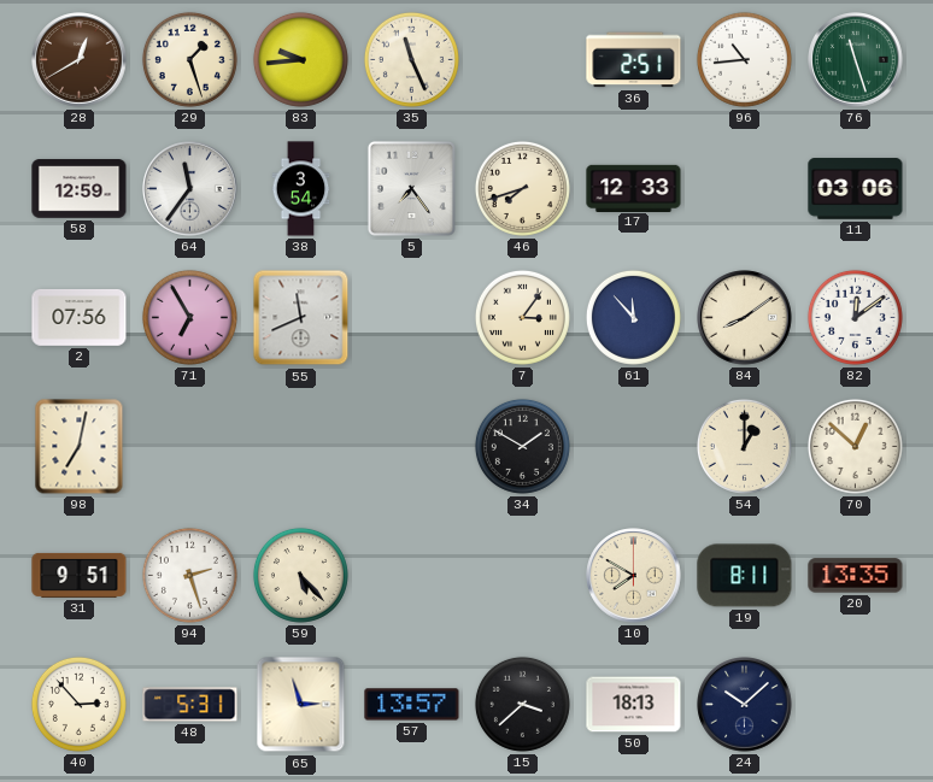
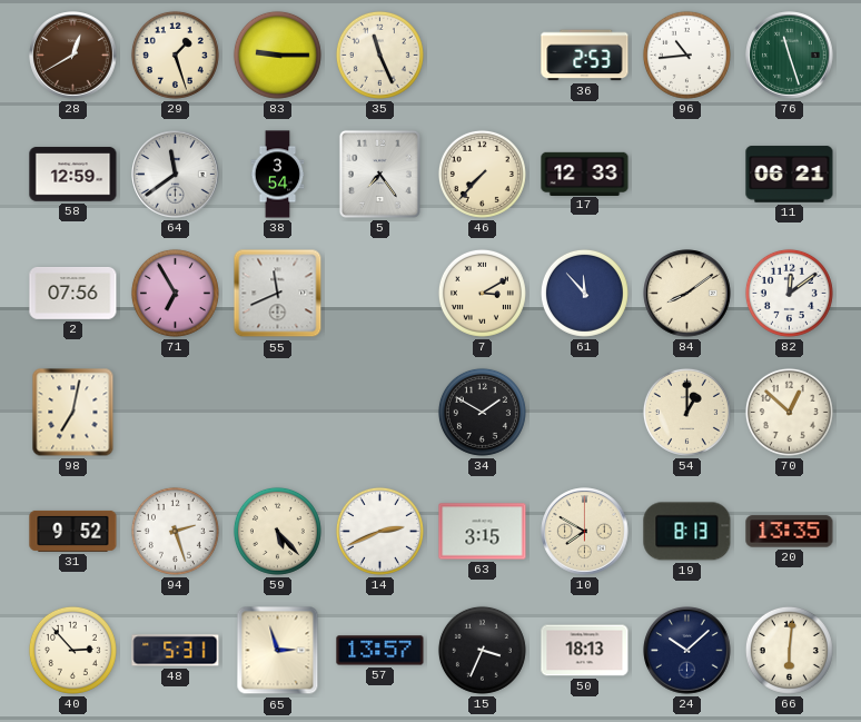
83: 9:44 -> 9:15 (277, 55)
36: 2:51 -> 2:53 (585, 56)
64: 11:36 -> 11:39 (176, 175)
46: 7:42 -> 7:37 (482, 174)
11: 03:06 -> 06:21 (790, 175)
7: 3:06 -> 3:10 (482, 293)
31: 9:51 -> 9:52 (73, 531)
14: none -> 2:41 (379, 531)
63: none -> 3:15 (483, 532)
19: 8:11 -> 8:13 (687, 532)
15: 3:38 -> 3:34 (482, 650)
66: none -> 6:01 (789, 650)
